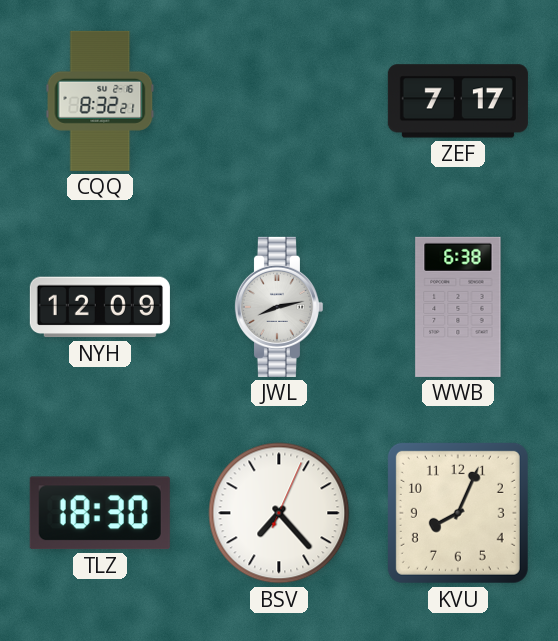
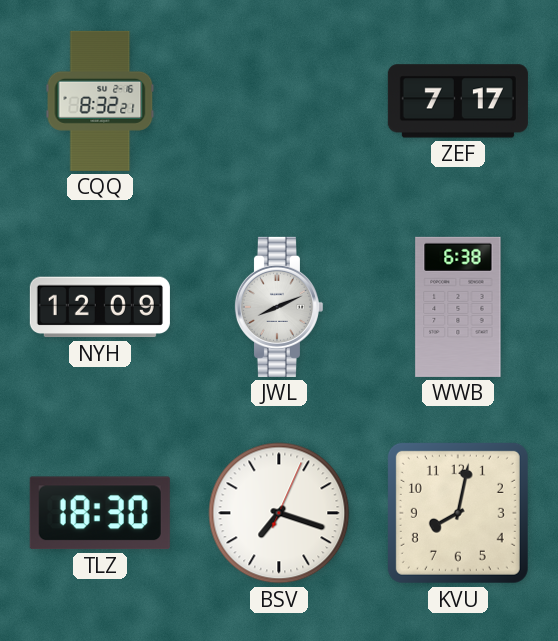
JWL: 8:13 -> 8:11 (278, 307)
BSV: 7:23 -> 7:18 (279, 513)
KVU: 8:04 -> 8:02 (458, 513)
